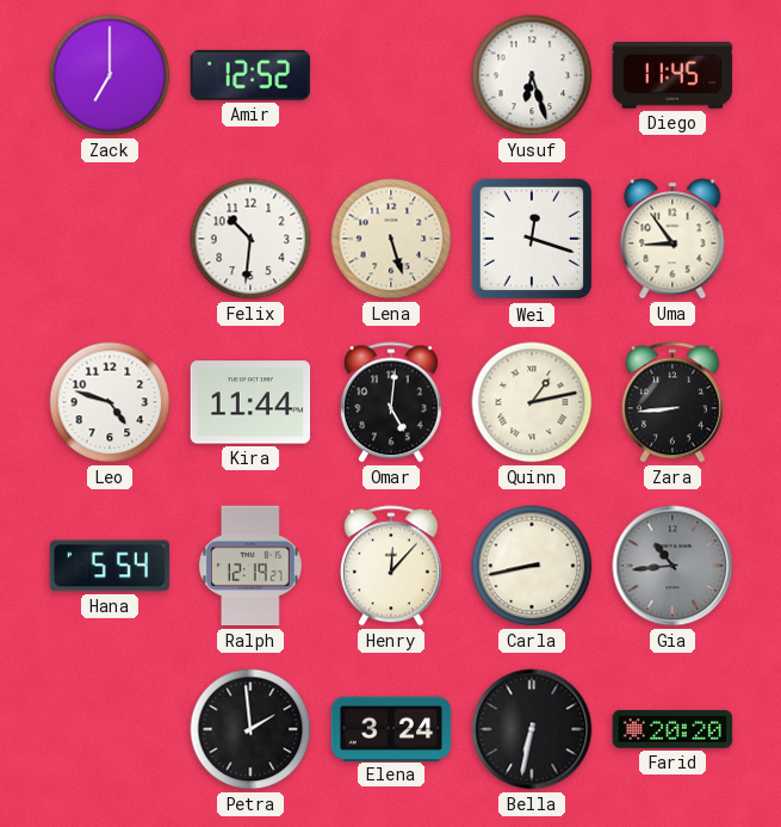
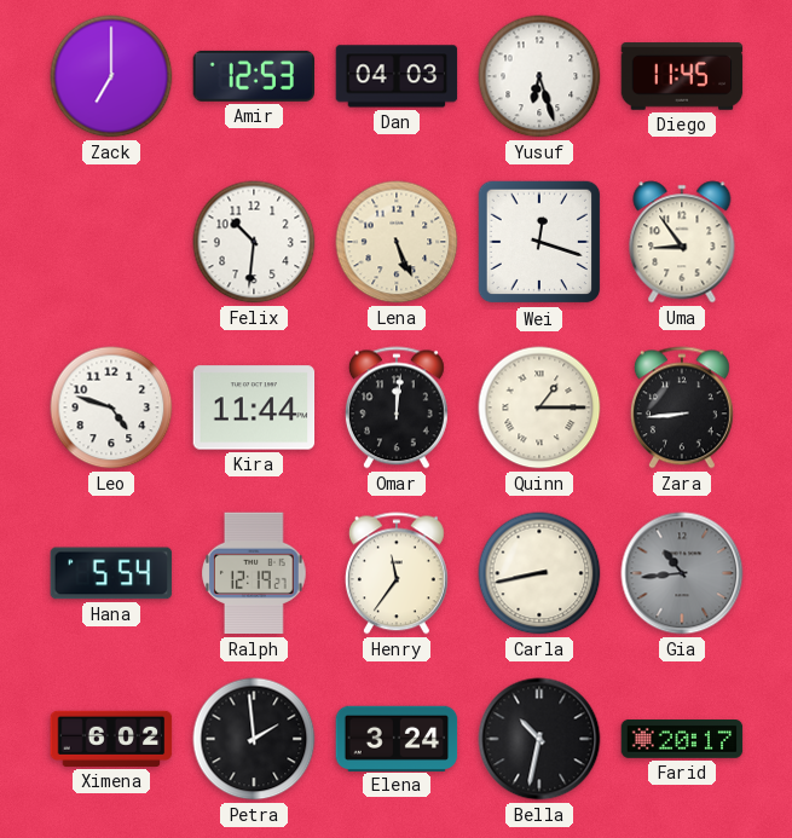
Amir: 12:52 -> 12:53 (254, 76)
Dan: none -> 04:03 (397, 76)
Lena: 5:27 -> 5:26 (397, 242)
Omar: 5:01 -> 12:01 (397, 408)
Quinn: 1:13 -> 1:15 (539, 408)
Henry: 12:07 -> 11:36 (397, 573)
Ximena: none -> 6:02 (111, 739)
Bella: 6:32 -> 10:32 (539, 739)
Farid: 20:20 -> 20:17 (682, 740)
